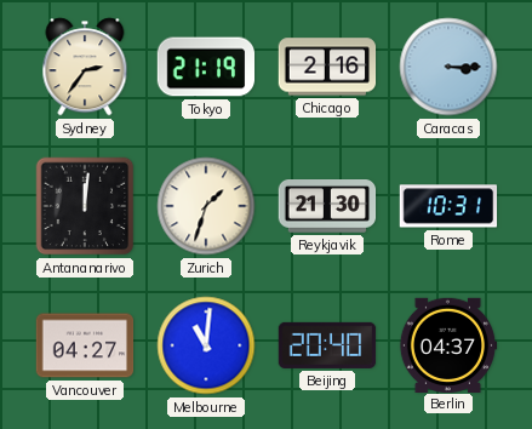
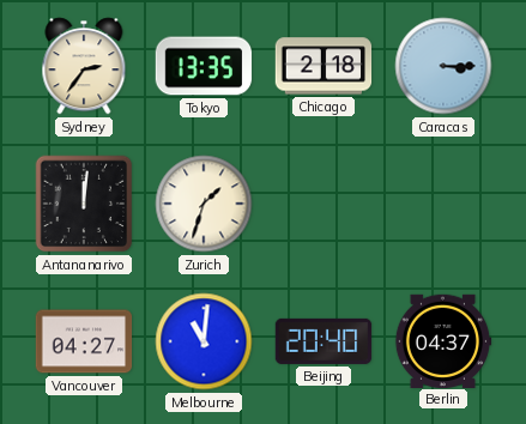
Tokyo: 21:19 -> 13:35 (204, 66)
Chicago: 2:16 -> 2:18 (324, 66)
Reykjavik: 21:30 -> none (327, 207)
Rome: 10:31 -> none (448, 206)
